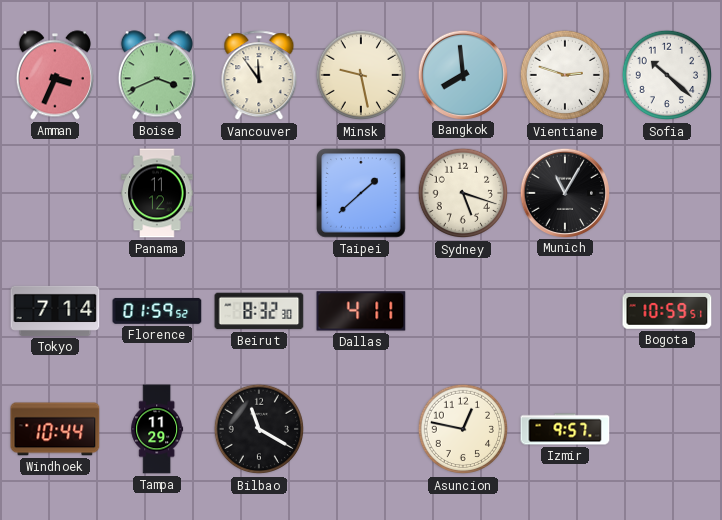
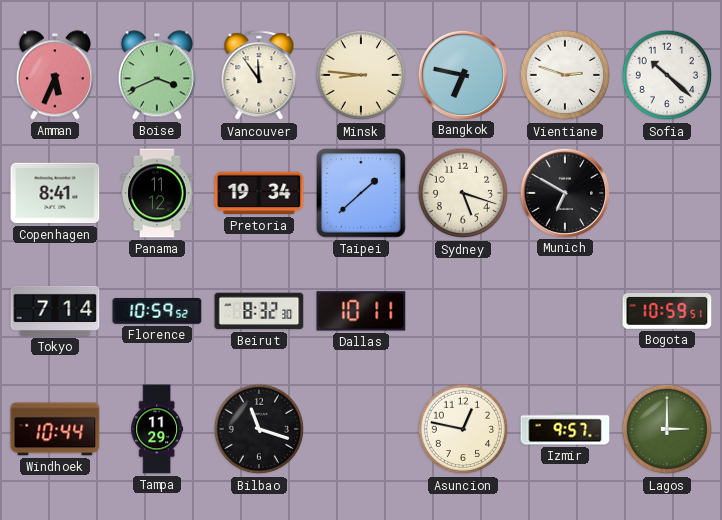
Amman: 3:34 -> 5:34 (55, 75)
Minsk: 9:28 -> 8:46 (361, 75)
Bangkok: 7:59 -> 6:47 (462, 74)
Copenhagen: none -> 8:41 (55, 193)
Pretoria: none -> 19:34 (259, 193)
Munich: 11:05 -> 6:50 (564, 192)
Florence: 01:59 -> 10:59 (157, 311)
Dallas: 4:11 -> 10:11 (361, 311)
Bilbao: 11:20 -> 11:18 (259, 429)
Lagos: none -> 3:00 (667, 429)
